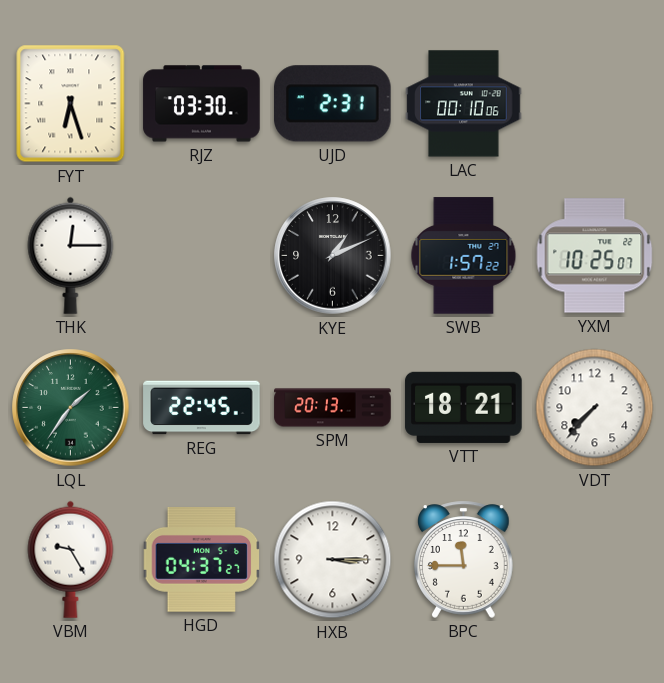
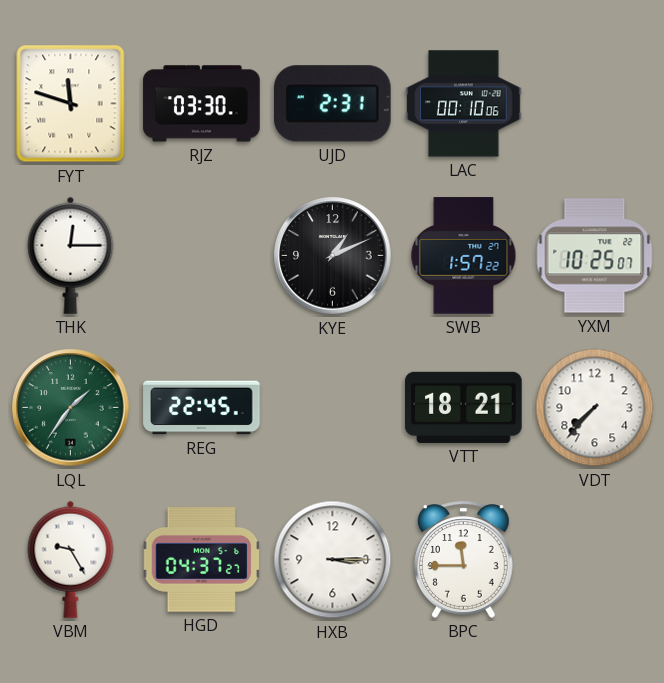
FYT: 6:27 -> 11:48 (71, 104)
SPM: 20:13 -> none (333, 408)
